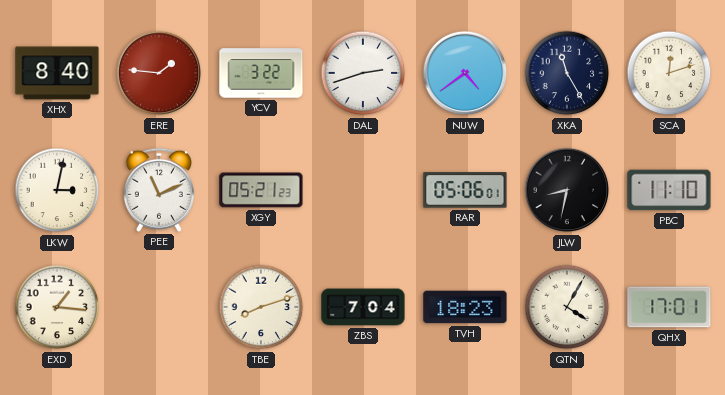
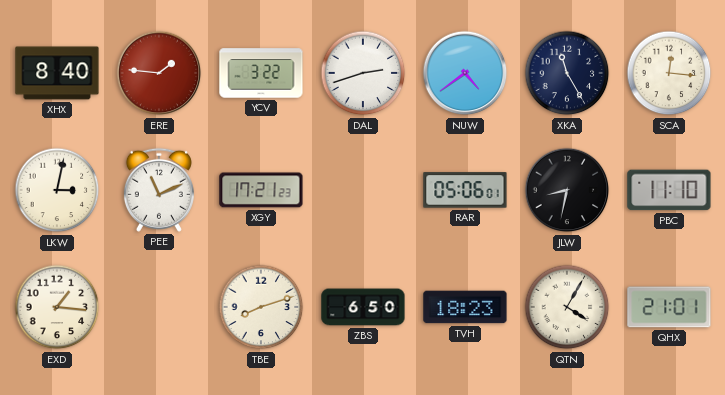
SCA: 12:12 -> 12:16 (669, 73)
XGY: 05:21 -> 17:21 (261, 190)
ZBS: 7:04 -> 6:50 (363, 307)
QHX: 17:01 -> 21:01 (669, 307)
